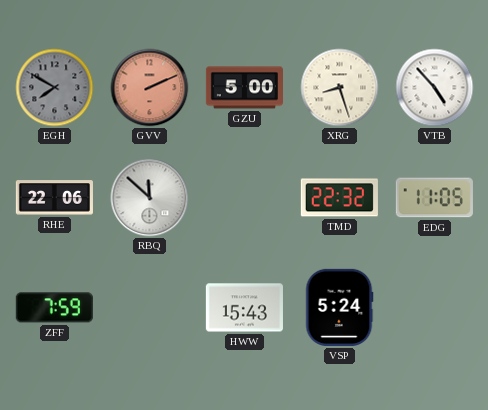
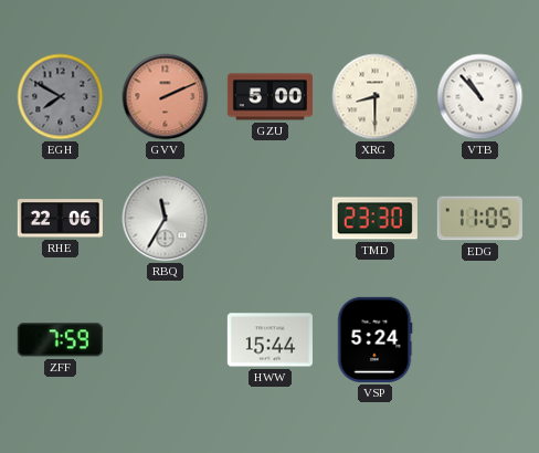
XRG: 8:27 -> 8:30 (376, 97)
VTB: 4:53 -> 10:53 (480, 97)
RBQ: 11:52 -> 11:35 (166, 219)
TMD: 22:32 -> 23:30 (374, 219)
HWW: 15:43 -> 15:44 (269, 340)
